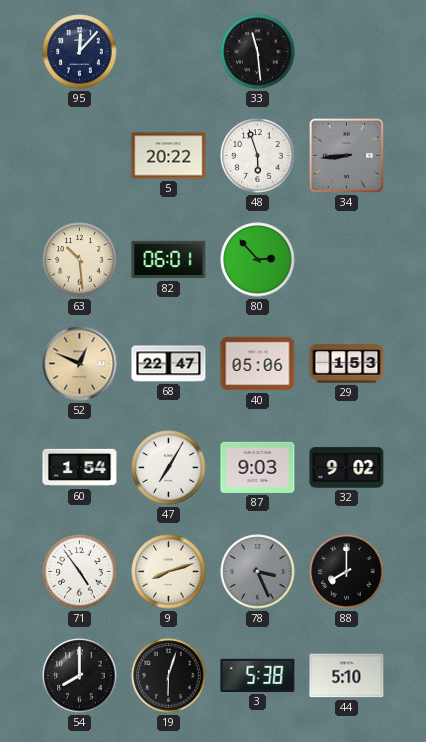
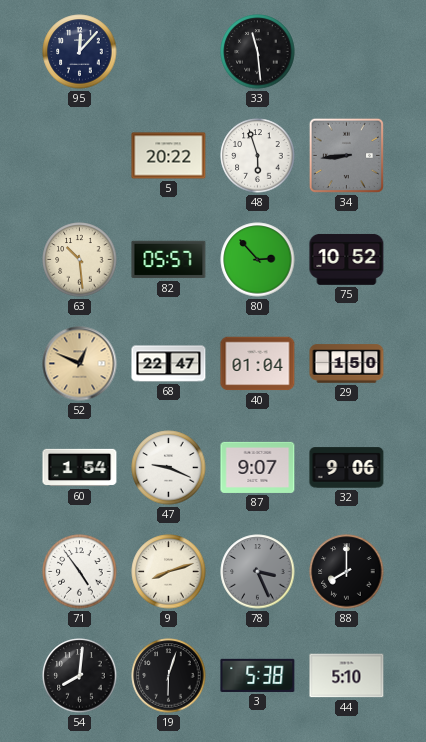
82: 06:01 -> 05:57 (169, 260)
75: none -> 10:52 (347, 259)
40: 05:06 -> 01:04 (258, 364)
29: 1:53 -> 1:50 (347, 364)
47: 7:05 -> 9:19 (169, 468)
87: 9:03 -> 9:07 (258, 467)
32: 9:02 -> 9:06 (347, 468)
54: 8:00 -> 8:01 (80, 676)
